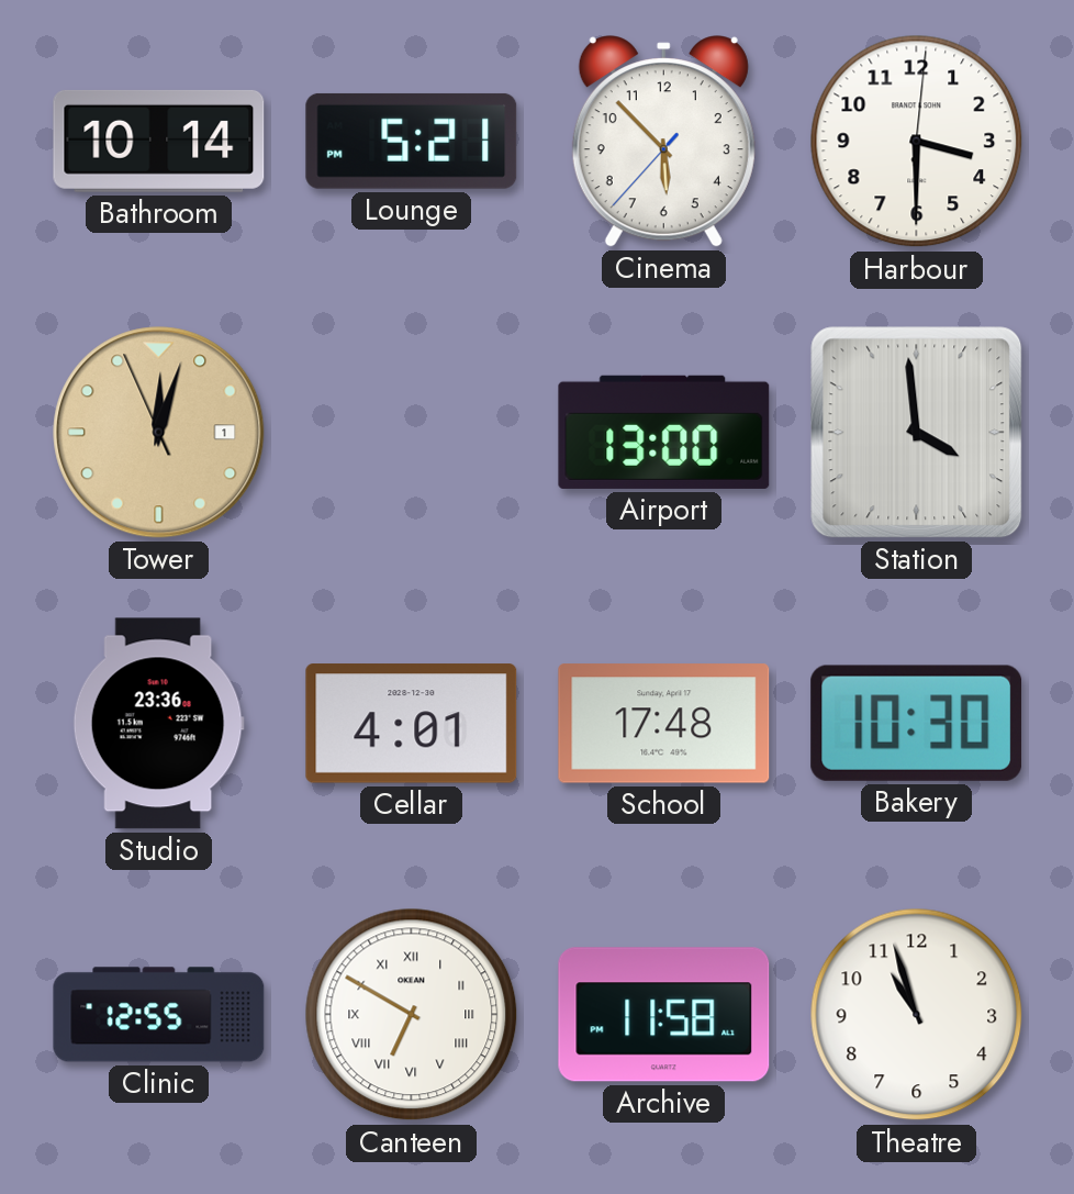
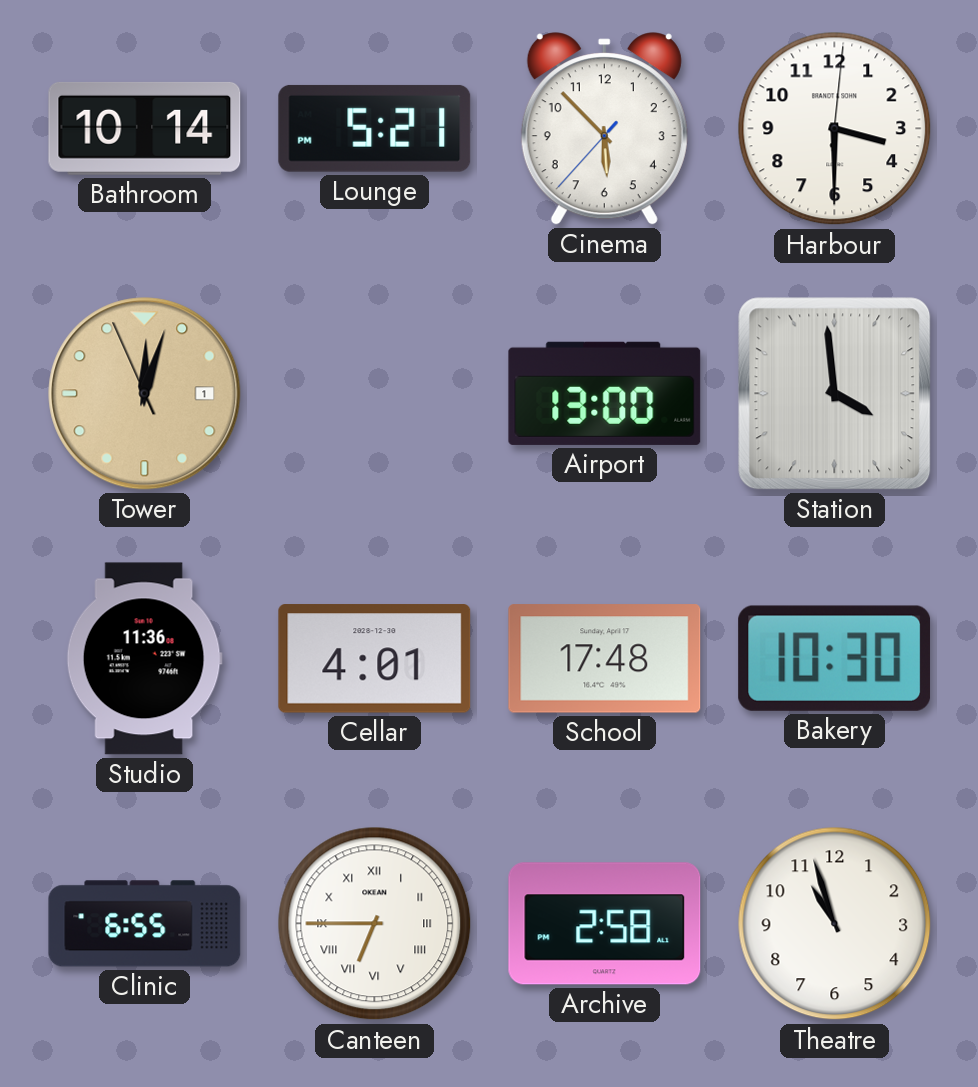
Studio: 23:36 -> 11:36 (144, 659)
Clinic: 12:55 -> 6:55 (145, 924)
Canteen: 6:50 -> 6:45 (375, 924)
Archive: 11:58 -> 2:58 (605, 924)
